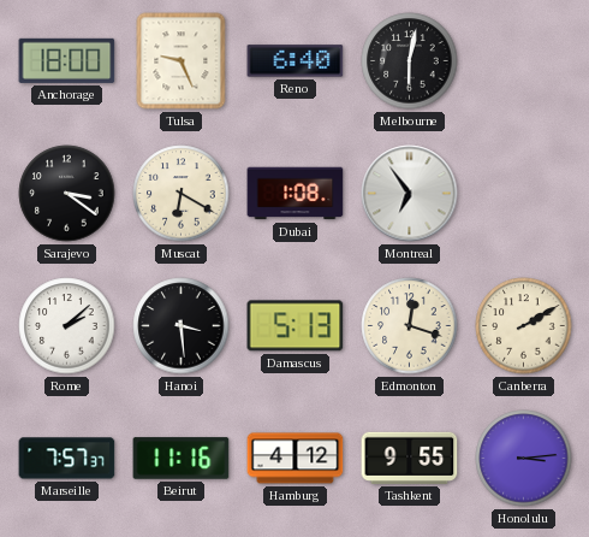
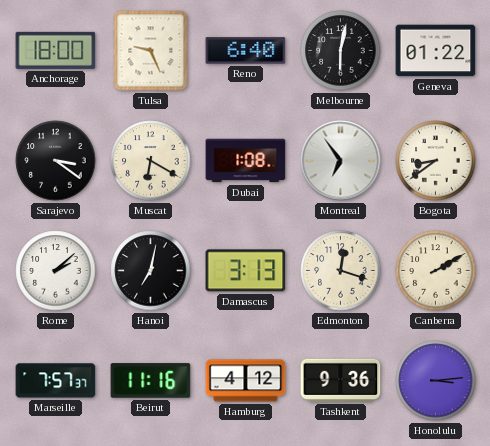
Geneva: none -> 01:22 (436, 51)
Bogota: none -> 8:39 (436, 161)
Hanoi: 3:29 -> 7:02 (151, 271)
Damascus: 5:13 -> 3:13 (246, 271)
Tashkent: 9:55 -> 9:36 (341, 380)
